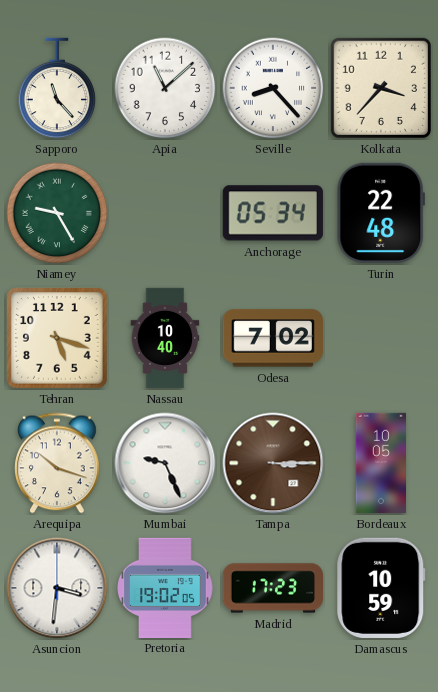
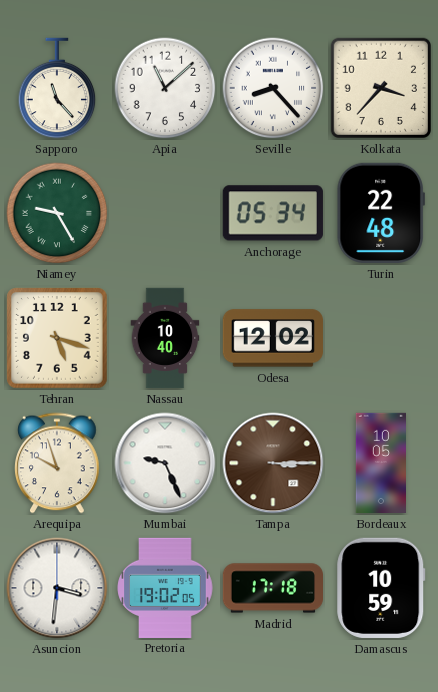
Odesa: 7:02 -> 12:02 (273, 338)
Arequipa: 10:18 -> 9:57 (58, 463)
Madrid: 17:23 -> 17:18 (272, 588)
